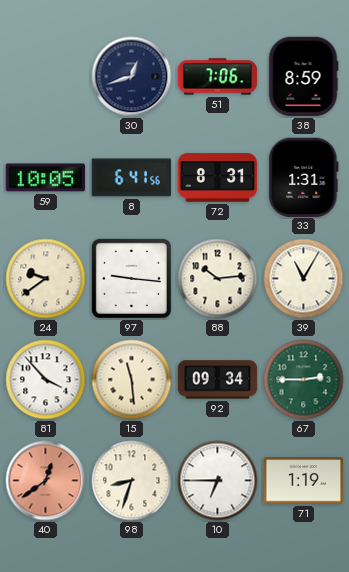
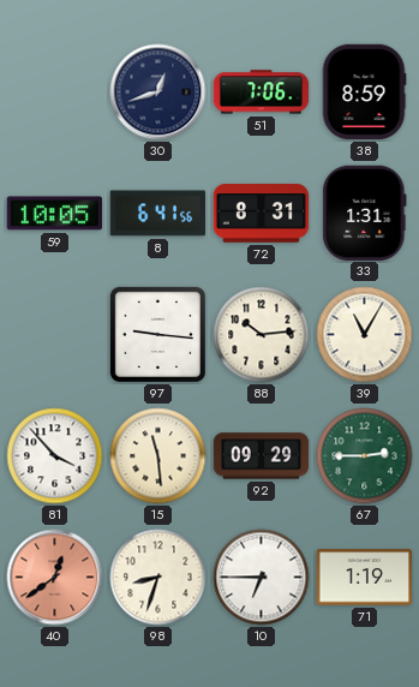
24: 9:39 -> none (46, 279)
92: 09:34 -> 09:29 (262, 456)
